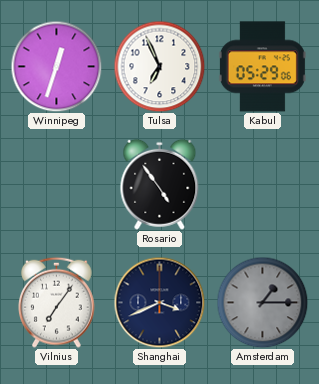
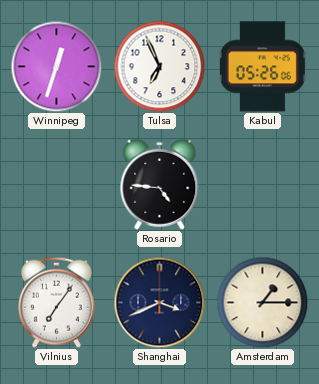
Kabul: 05:29 -> 05:26 (262, 67)
Rosario: 4:54 -> 4:46 (160, 184)
Amsterdam dial: grey -> cream (262, 302)
